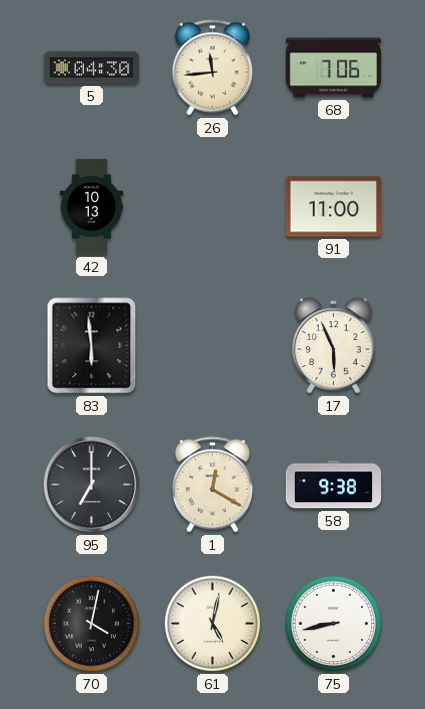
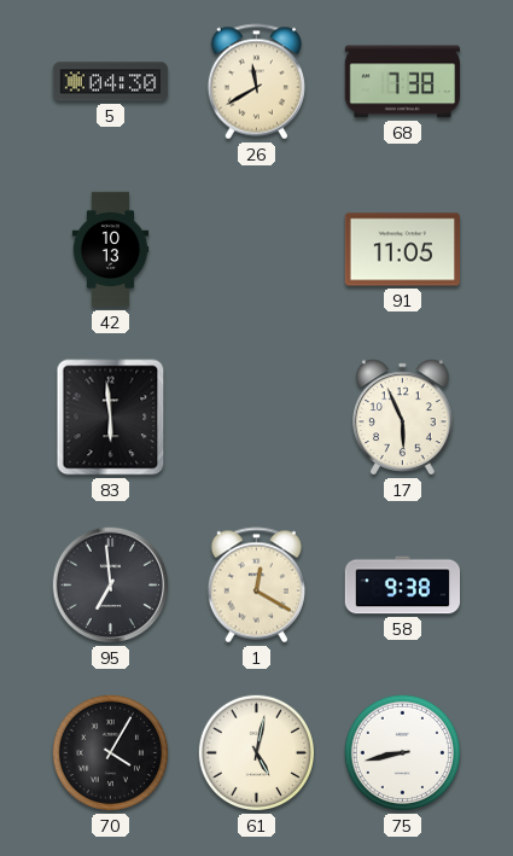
26: 11:44 -> 11:40 (256, 82)
68: 7:06 -> 7:38 (402, 82)
91: 11:00 -> 11:05 (402, 250)
95: 7:00 -> 6:59 (111, 586)
70: 4:02 -> 4:05 (110, 752)
